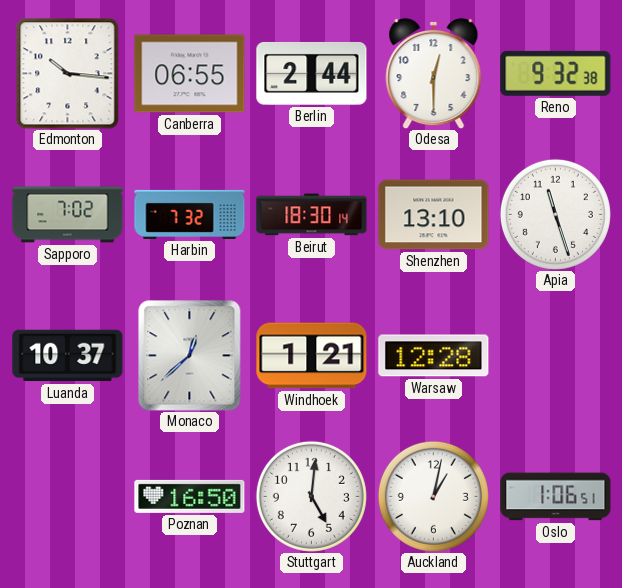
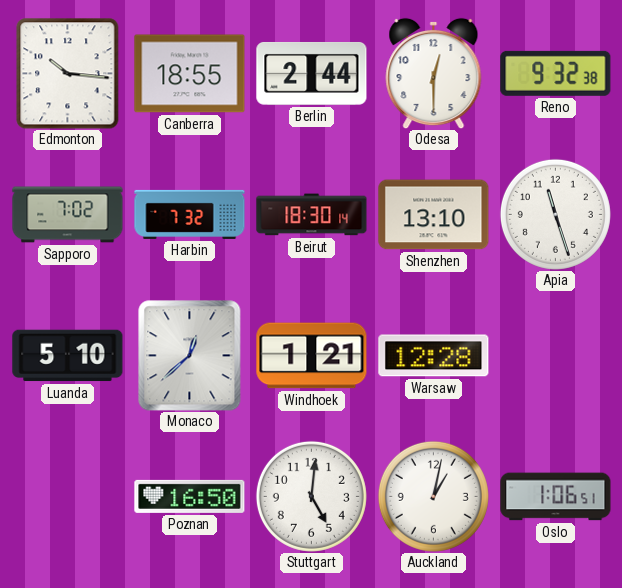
Canberra: 06:55 -> 18:55 (190, 74)
Luanda: 10:37 -> 5:10 (68, 356)
